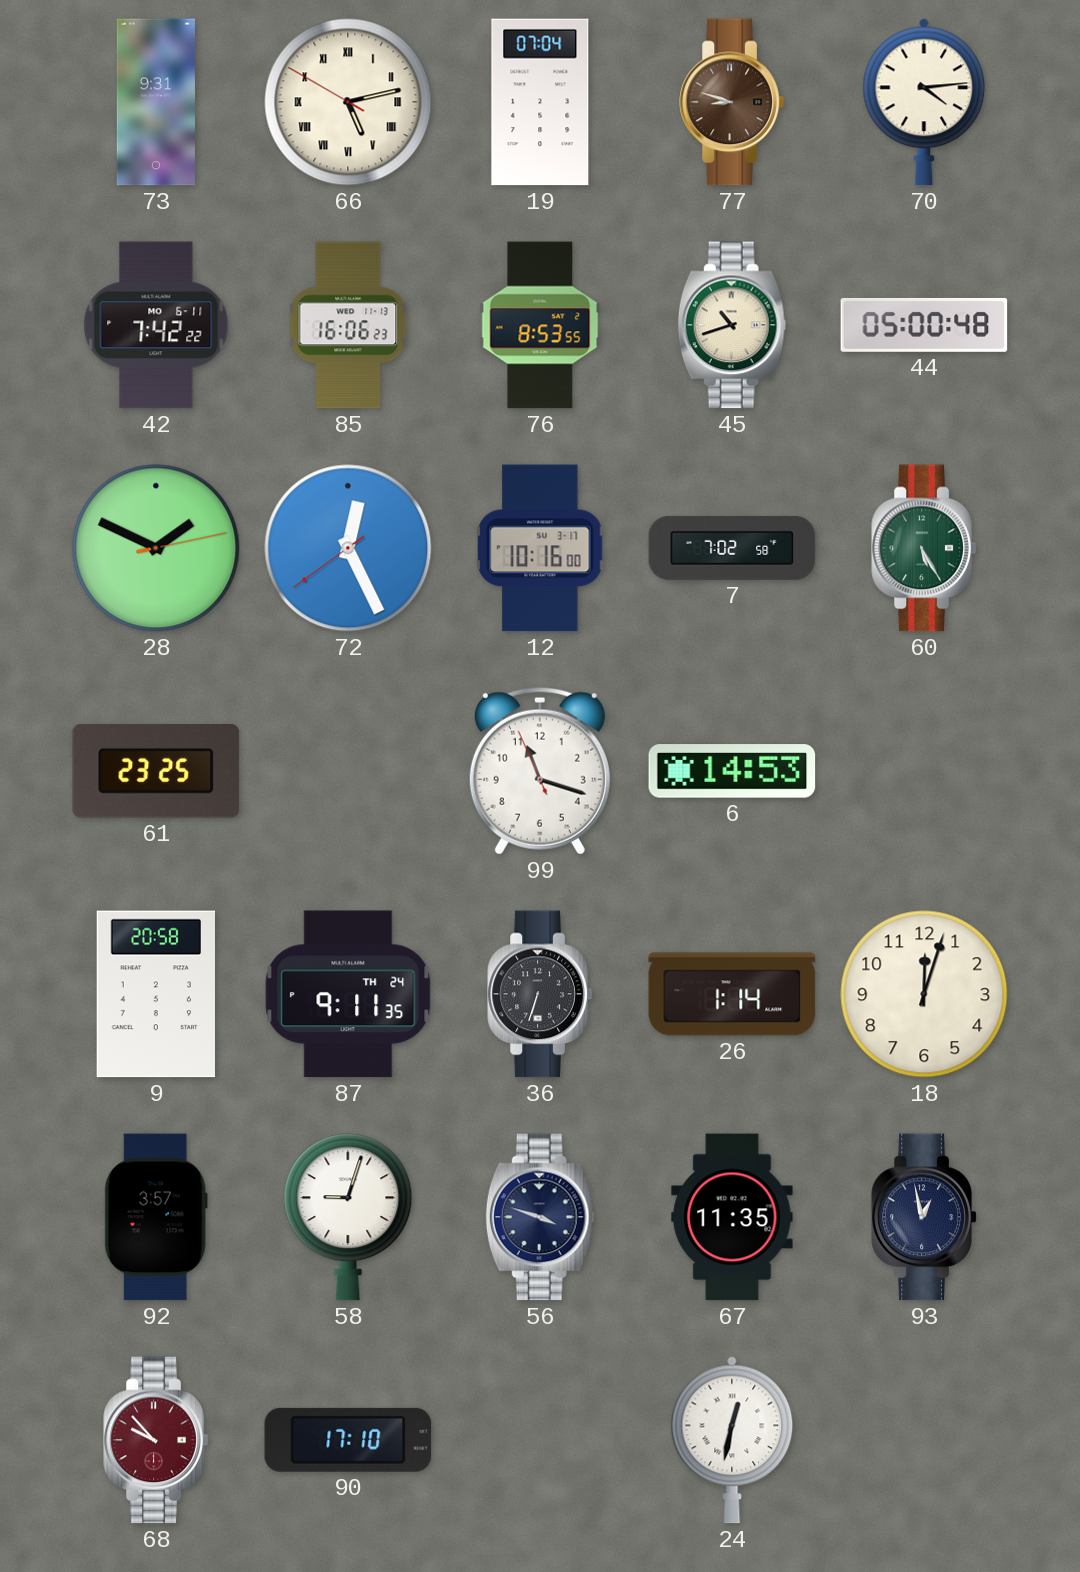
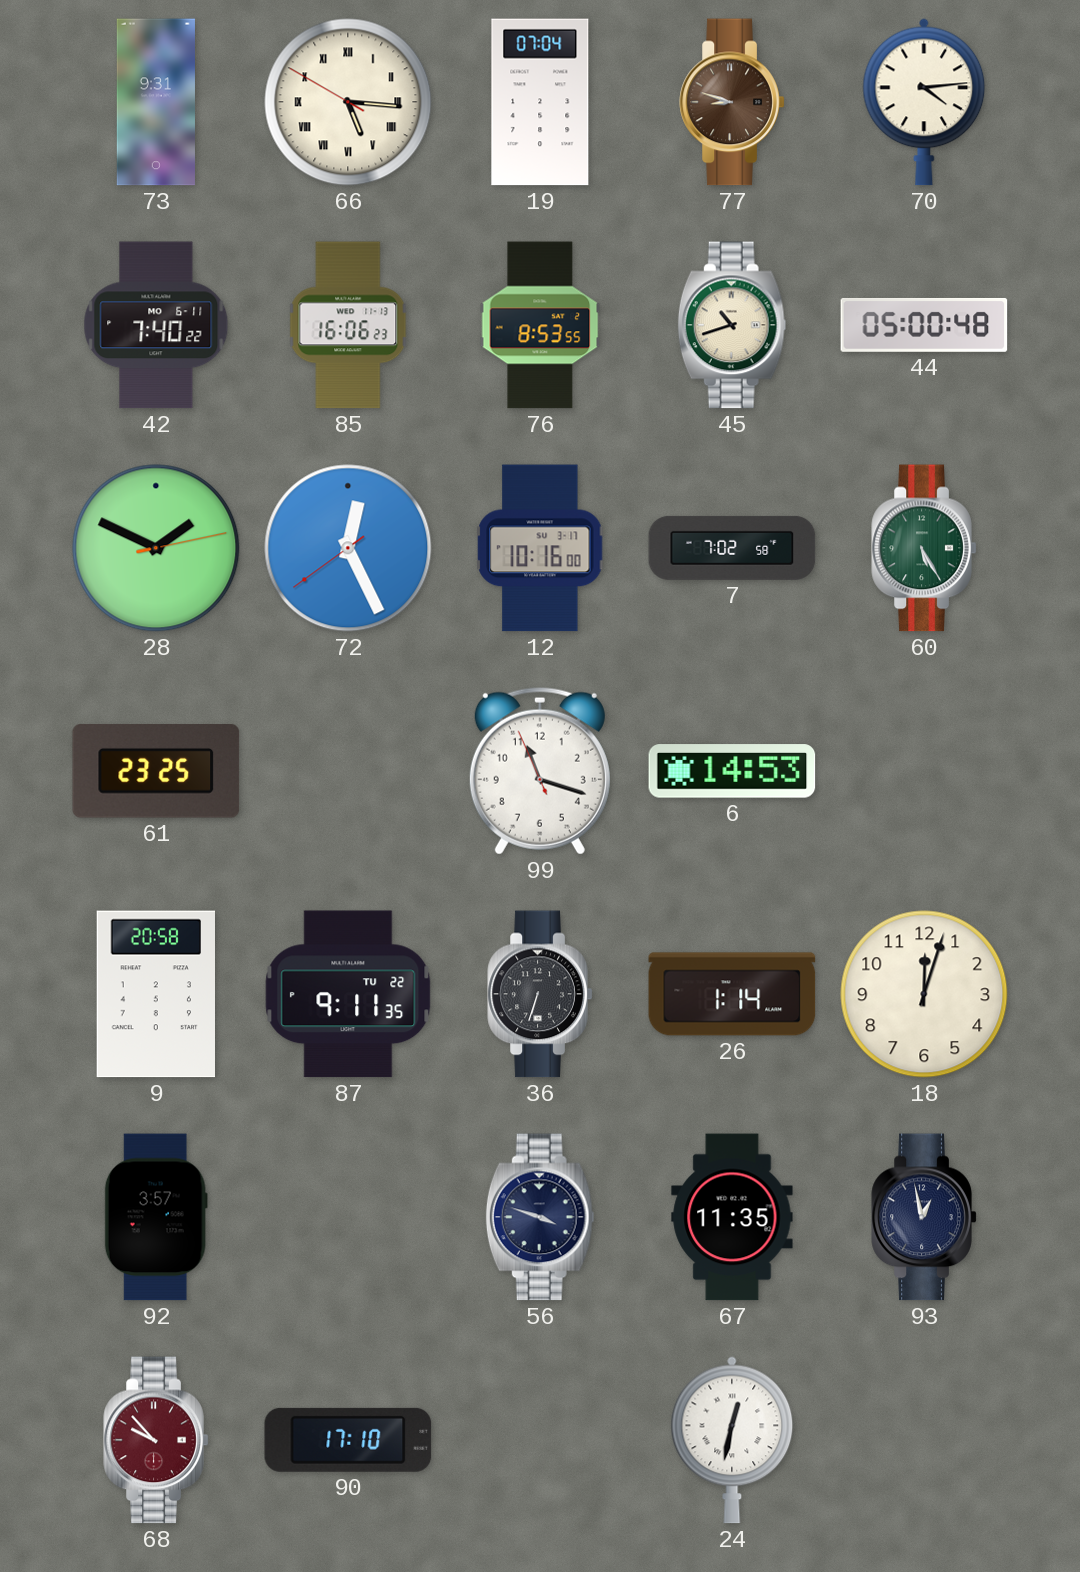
66: 5:12 -> 5:15 (348, 102)
42: 7:42 -> 7:40 (156, 325)
87 date: TH 24 -> TU 22 (348, 994)
58: 9:03 -> none (348, 1217)
